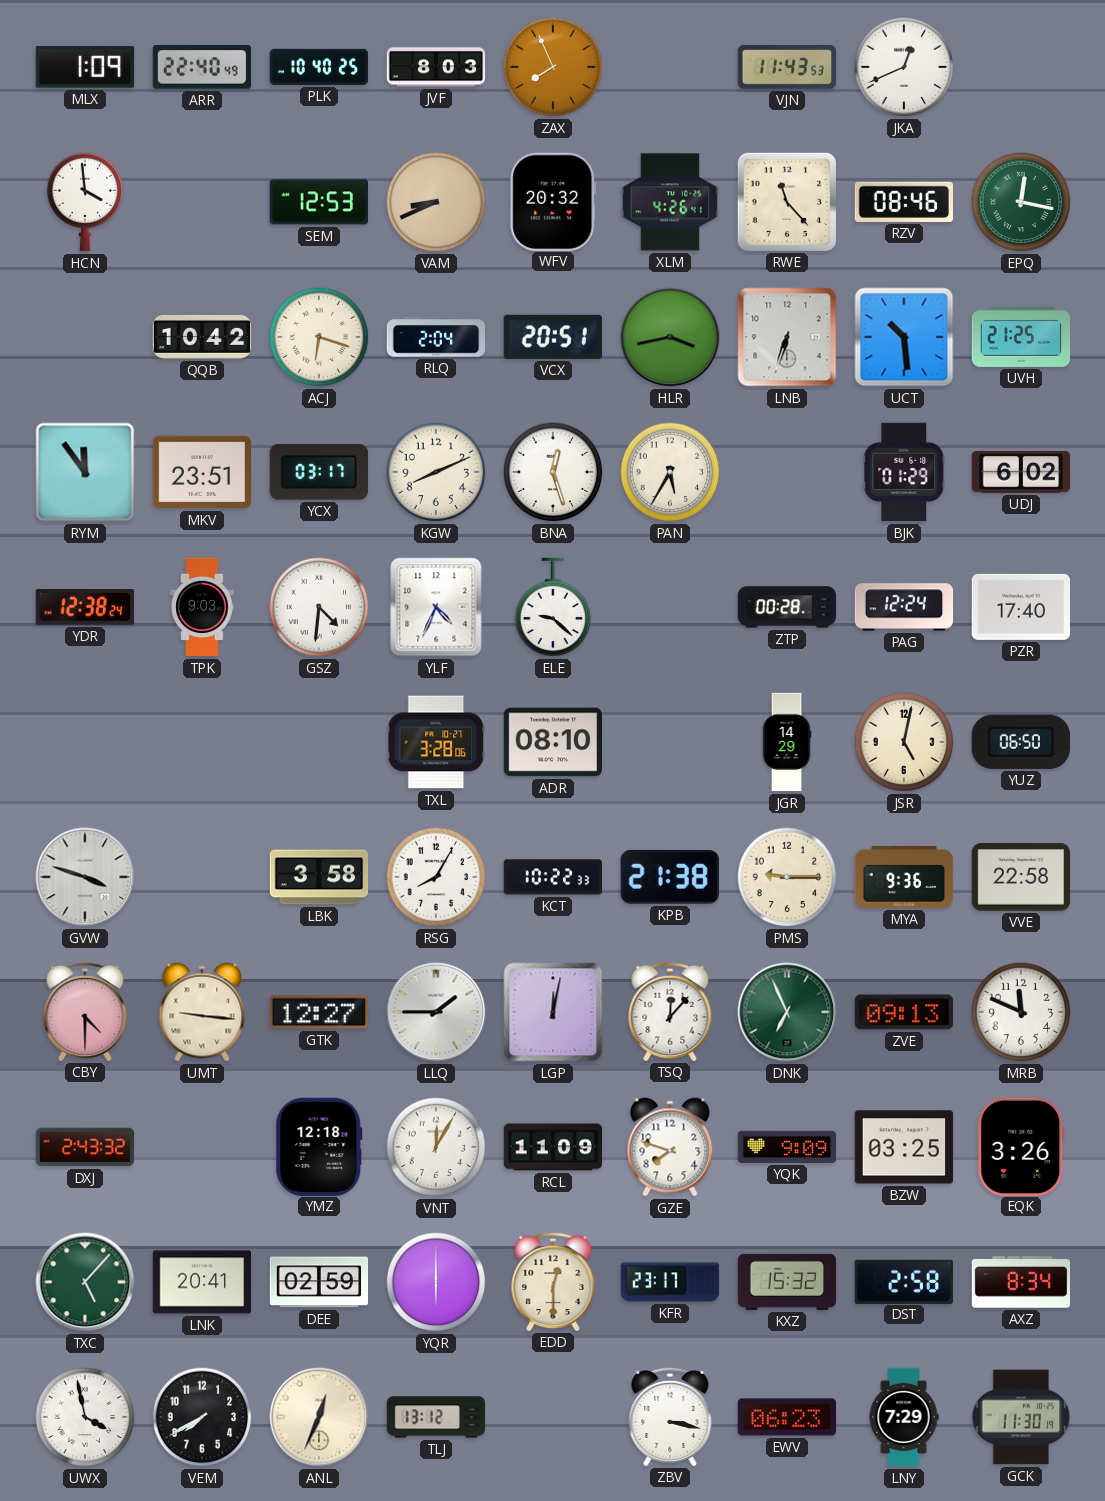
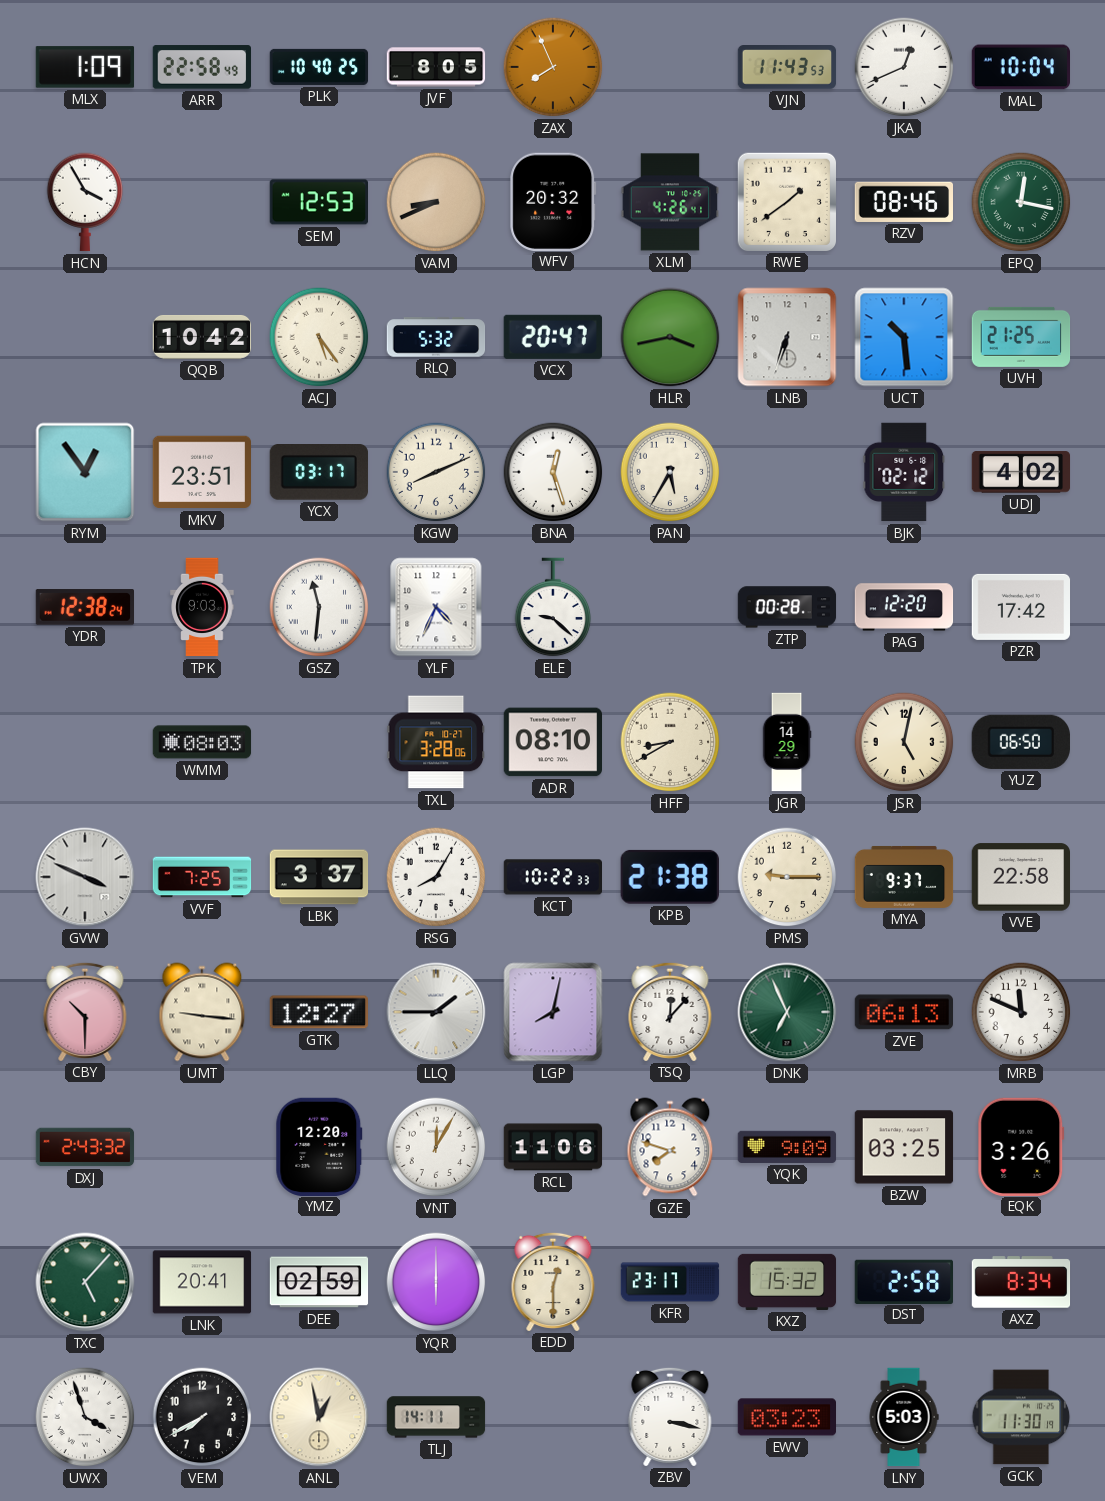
ARR: 22:40 -> 22:58 (201, 67)
JVF: 8:03 -> 8:05 (436, 67)
MAL: none -> 10:04 (1020, 67)
HCN: 3:59 -> 3:55 (85, 202)
RWE: 11:23 -> 1:39 (786, 201)
ACJ: 6:18 -> 5:24 (319, 337)
RLQ: 2:04 -> 5:32 (436, 337)
VCX: 20:51 -> 20:47 (553, 337)
RYM: 11:54 -> 12:54 (85, 472)
BJK: 01:29 -> 02:12 (904, 472)
UDJ: 6:02 -> 4:02 (1021, 472)
GSZ: 4:31 -> 11:31 (319, 607)
PAG: 12:24 -> 12:20 (904, 607)
PZR: 17:40 -> 17:42 (1021, 607)
WMM: none -> 08:03 (202, 742)
HFF: none -> 8:40 (670, 742)
GVW: 3:48 -> 3:49 (85, 877)
VVF: none -> 7:25 (202, 877)
LBK: 3:58 -> 3:37 (319, 877)
MYA: 9:36 -> 9:37 (904, 877)
CBY: 4:30 -> 10:30 (85, 1011)
LGP: 12:02 -> 8:02 (553, 1012)
ZVE: 09:13 -> 06:13 (904, 1012)
YMZ: 12:18 -> 12:20 (319, 1146)
RCL: 11:09 -> 11:06 (553, 1147)
UWX: 3:58 -> 3:57 (85, 1417)
ANL: 12:34 -> 12:58 (319, 1417)
TLJ: 13:12 -> 14:11 (436, 1417)
EWV: 06:23 -> 03:23 (786, 1417)
LNY: 7:29 -> 5:03 (904, 1417)
